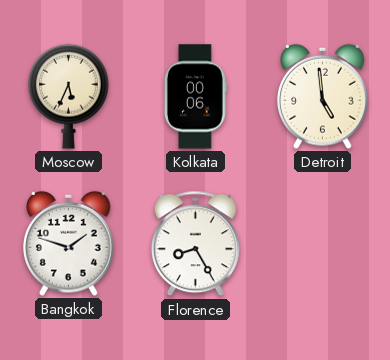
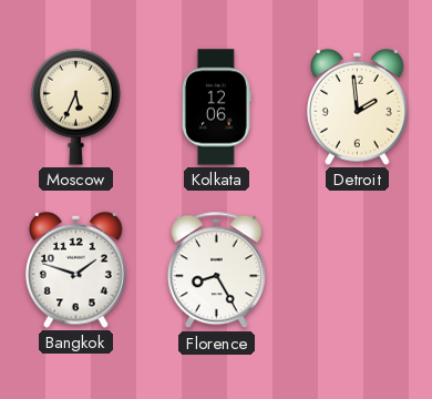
Kolkata: 00:06 -> 12:06 (216, 108)
Detroit: 4:59 -> 1:59 (358, 106)
